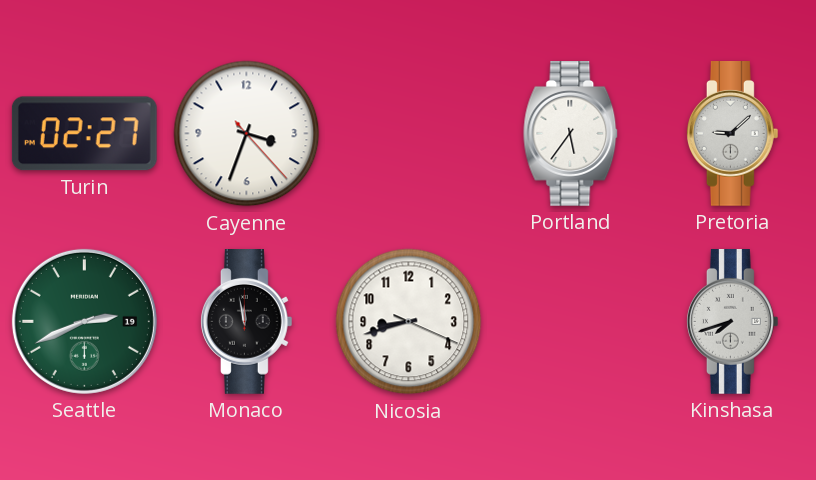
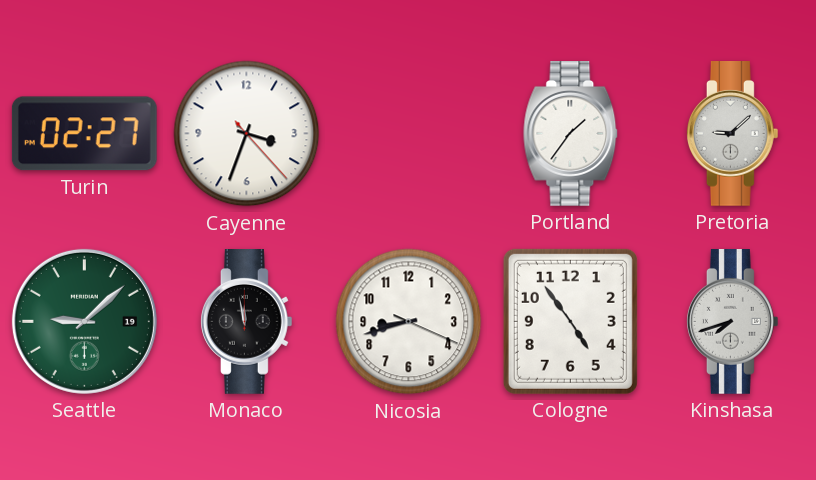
Portland: 5:36 -> 1:36 (571, 134)
Seattle: 2:41 -> 9:08 (84, 321)
Cologne: none -> 4:54 (570, 321)
